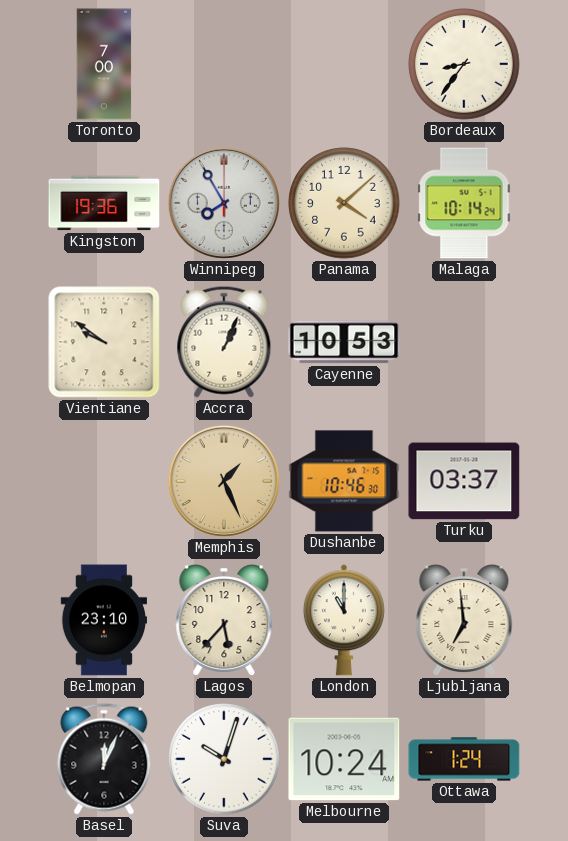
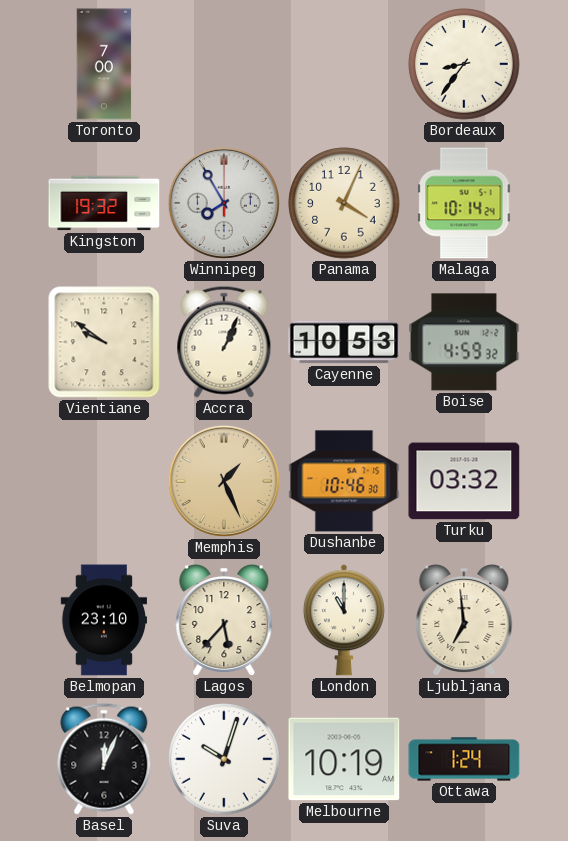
Kingston: 19:36 -> 19:32 (104, 203)
Panama: 4:08 -> 4:04 (344, 203)
Boise: none -> 4:59 (464, 342)
Turku: 03:37 -> 03:32 (464, 481)
Melbourne: 10:24 -> 10:19 (344, 759)
